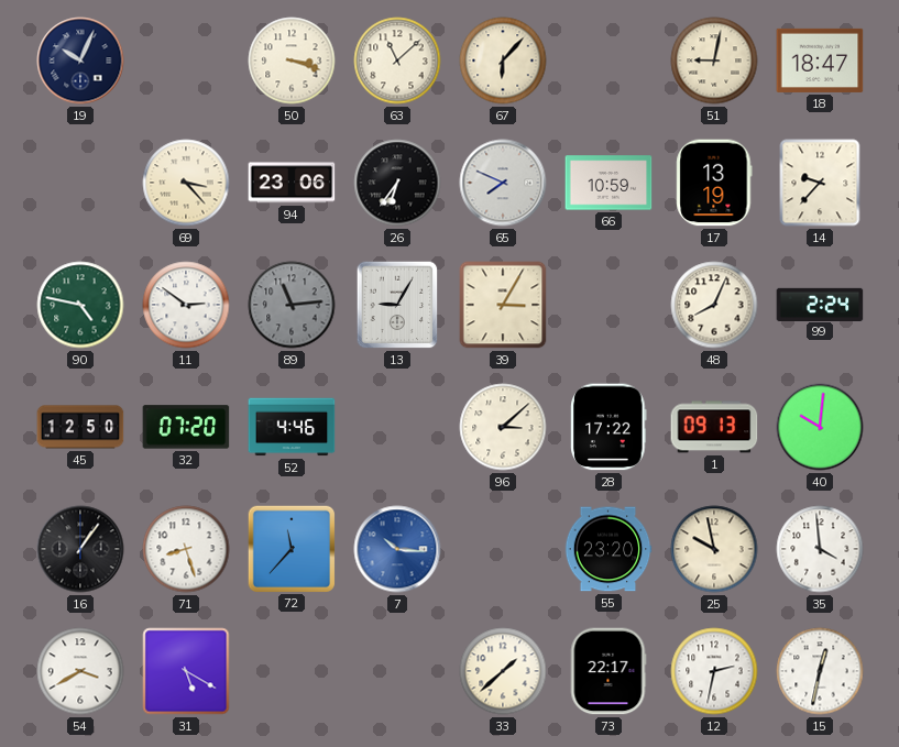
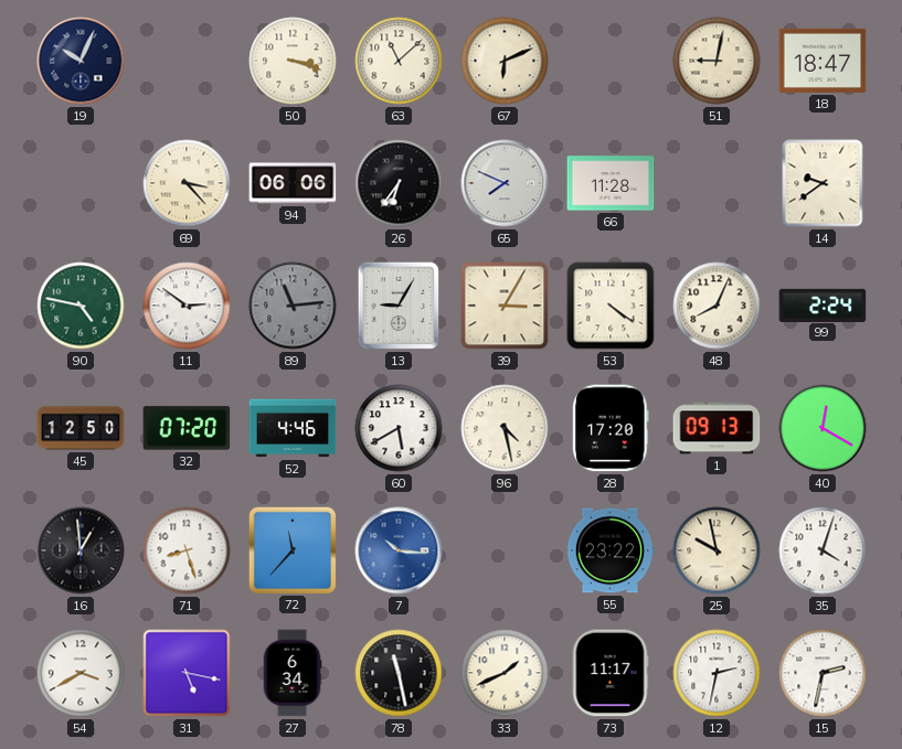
67: 6:07 -> 6:11 (505, 61)
94: 23:06 -> 06:06 (293, 183)
66: 10:59 -> 11:28 (611, 183)
17: 13:19 -> none (714, 183)
14: 9:37 -> 9:39 (823, 183)
53: none -> 4:21 (611, 306)
60: none -> 5:40 (399, 428)
96: 3:08 -> 4:28 (505, 428)
28: 17:22 -> 17:20 (611, 428)
40: 10:01 -> 12:20 (823, 428)
16: 1:06 -> 12:59 (81, 550)
55: 23:20 -> 23:22 (611, 550)
35: 3:59 -> 4:03 (823, 550)
31: 5:20 -> 5:17 (187, 673)
27: none -> 6:34 (293, 673)
78: none -> 11:28 (399, 673)
33: 1:38 -> 1:41 (505, 673)
73: 22:17 -> 11:17 (611, 673)
15: 12:32 -> 2:32 (823, 673)
